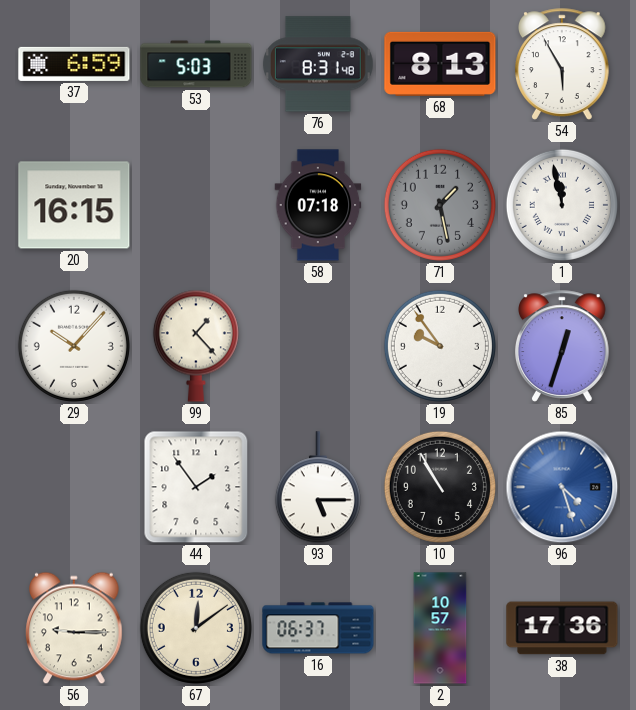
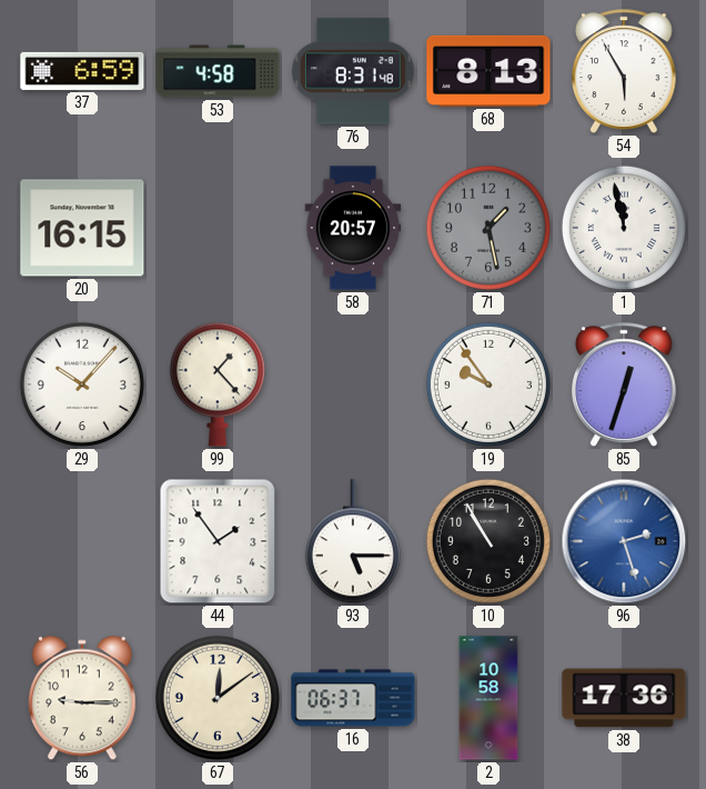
53: 5:03 -> 4:58 (218, 71)
58: 07:18 -> 20:57 (353, 228)
96: 4:27 -> 2:27 (624, 541)
2: 10:57 -> 10:58 (488, 698)
